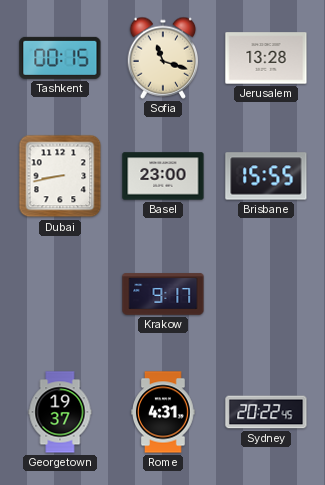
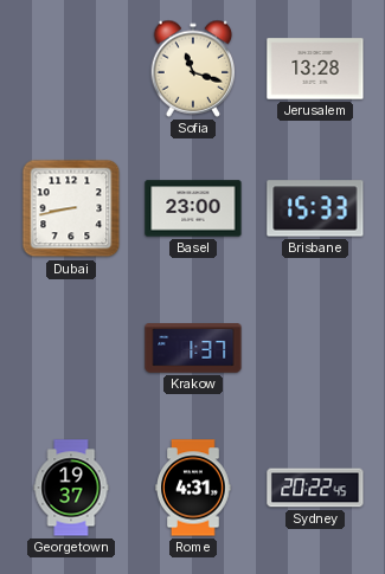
Tashkent: 00:15 -> none (60, 58)
Brisbane: 15:55 -> 15:33 (315, 208)
Krakow: 9:17 -> 1:37 (193, 348)
